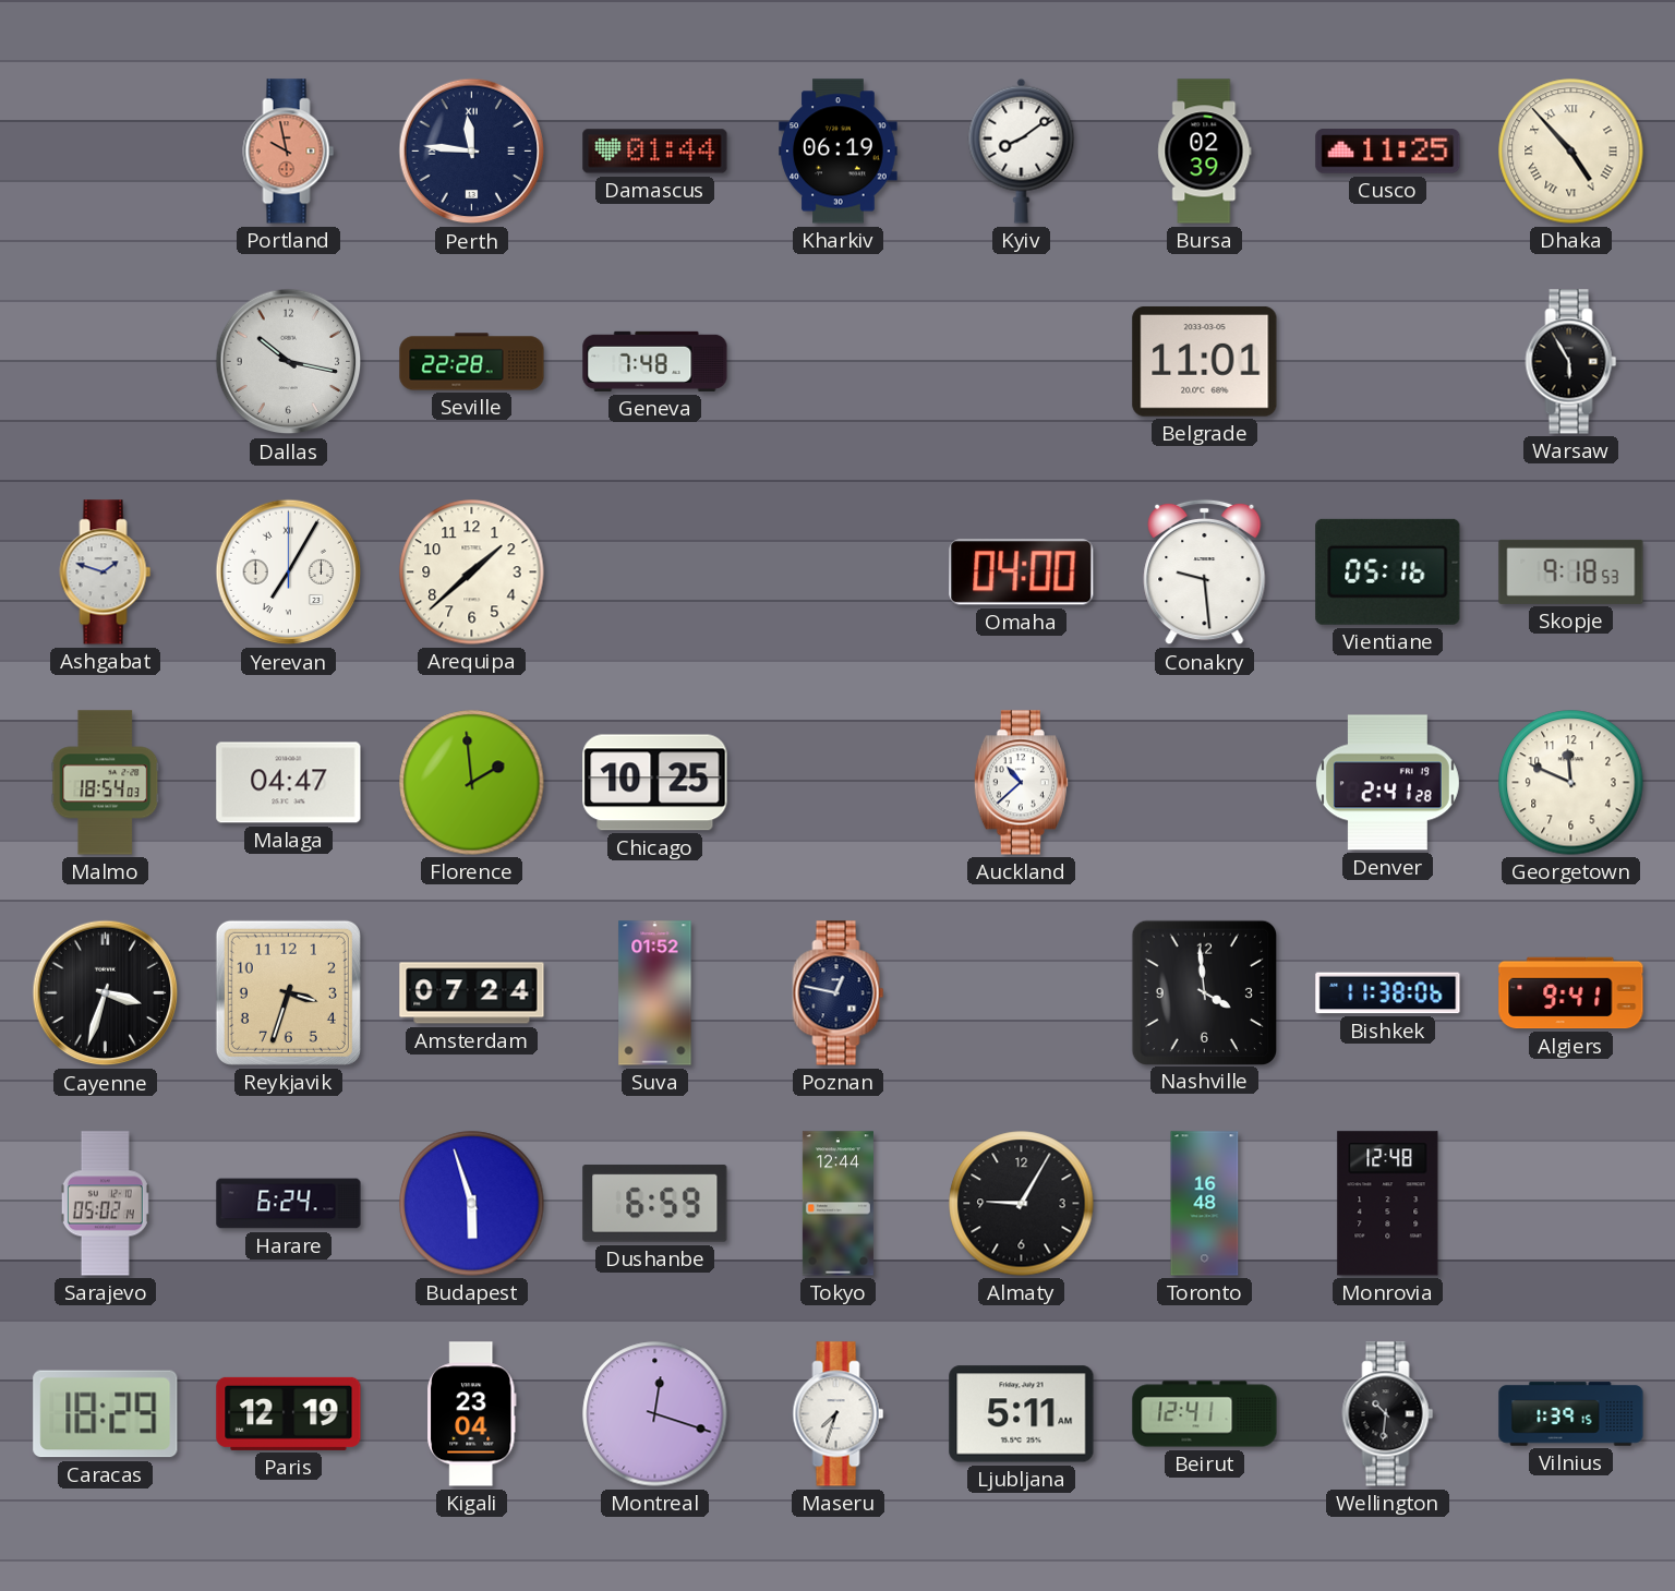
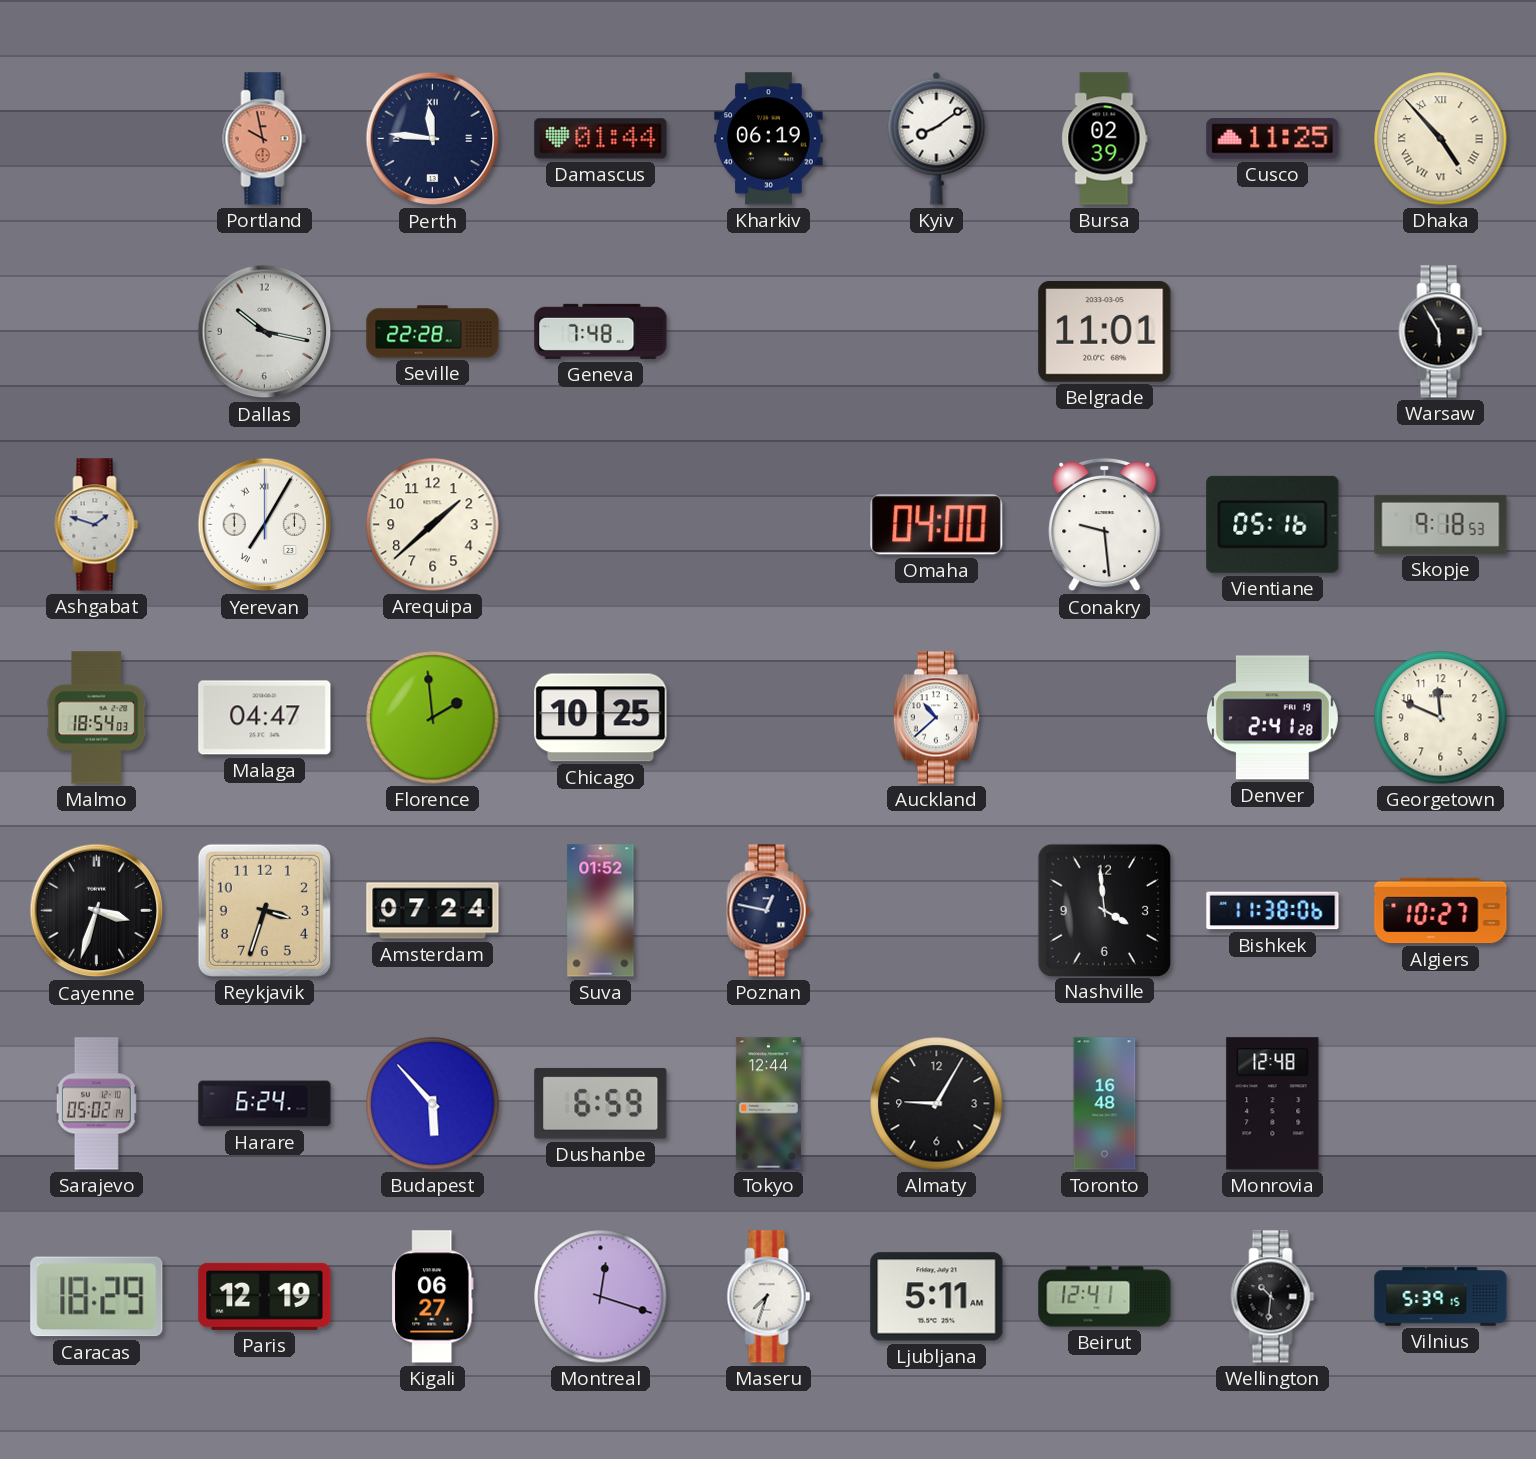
Algiers: 9:41 -> 10:27 (1441, 911)
Budapest: 5:57 -> 5:53 (433, 1104)
Kigali: 23:04 -> 06:27 (433, 1297)
Vilnius: 1:39 -> 5:39 (1441, 1297)
